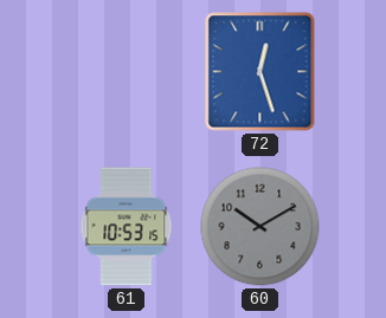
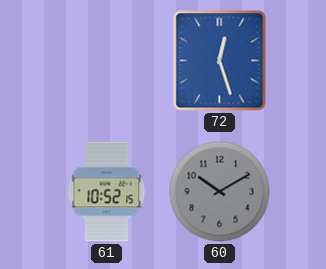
61: 10:53 -> 10:52 (107, 192)
